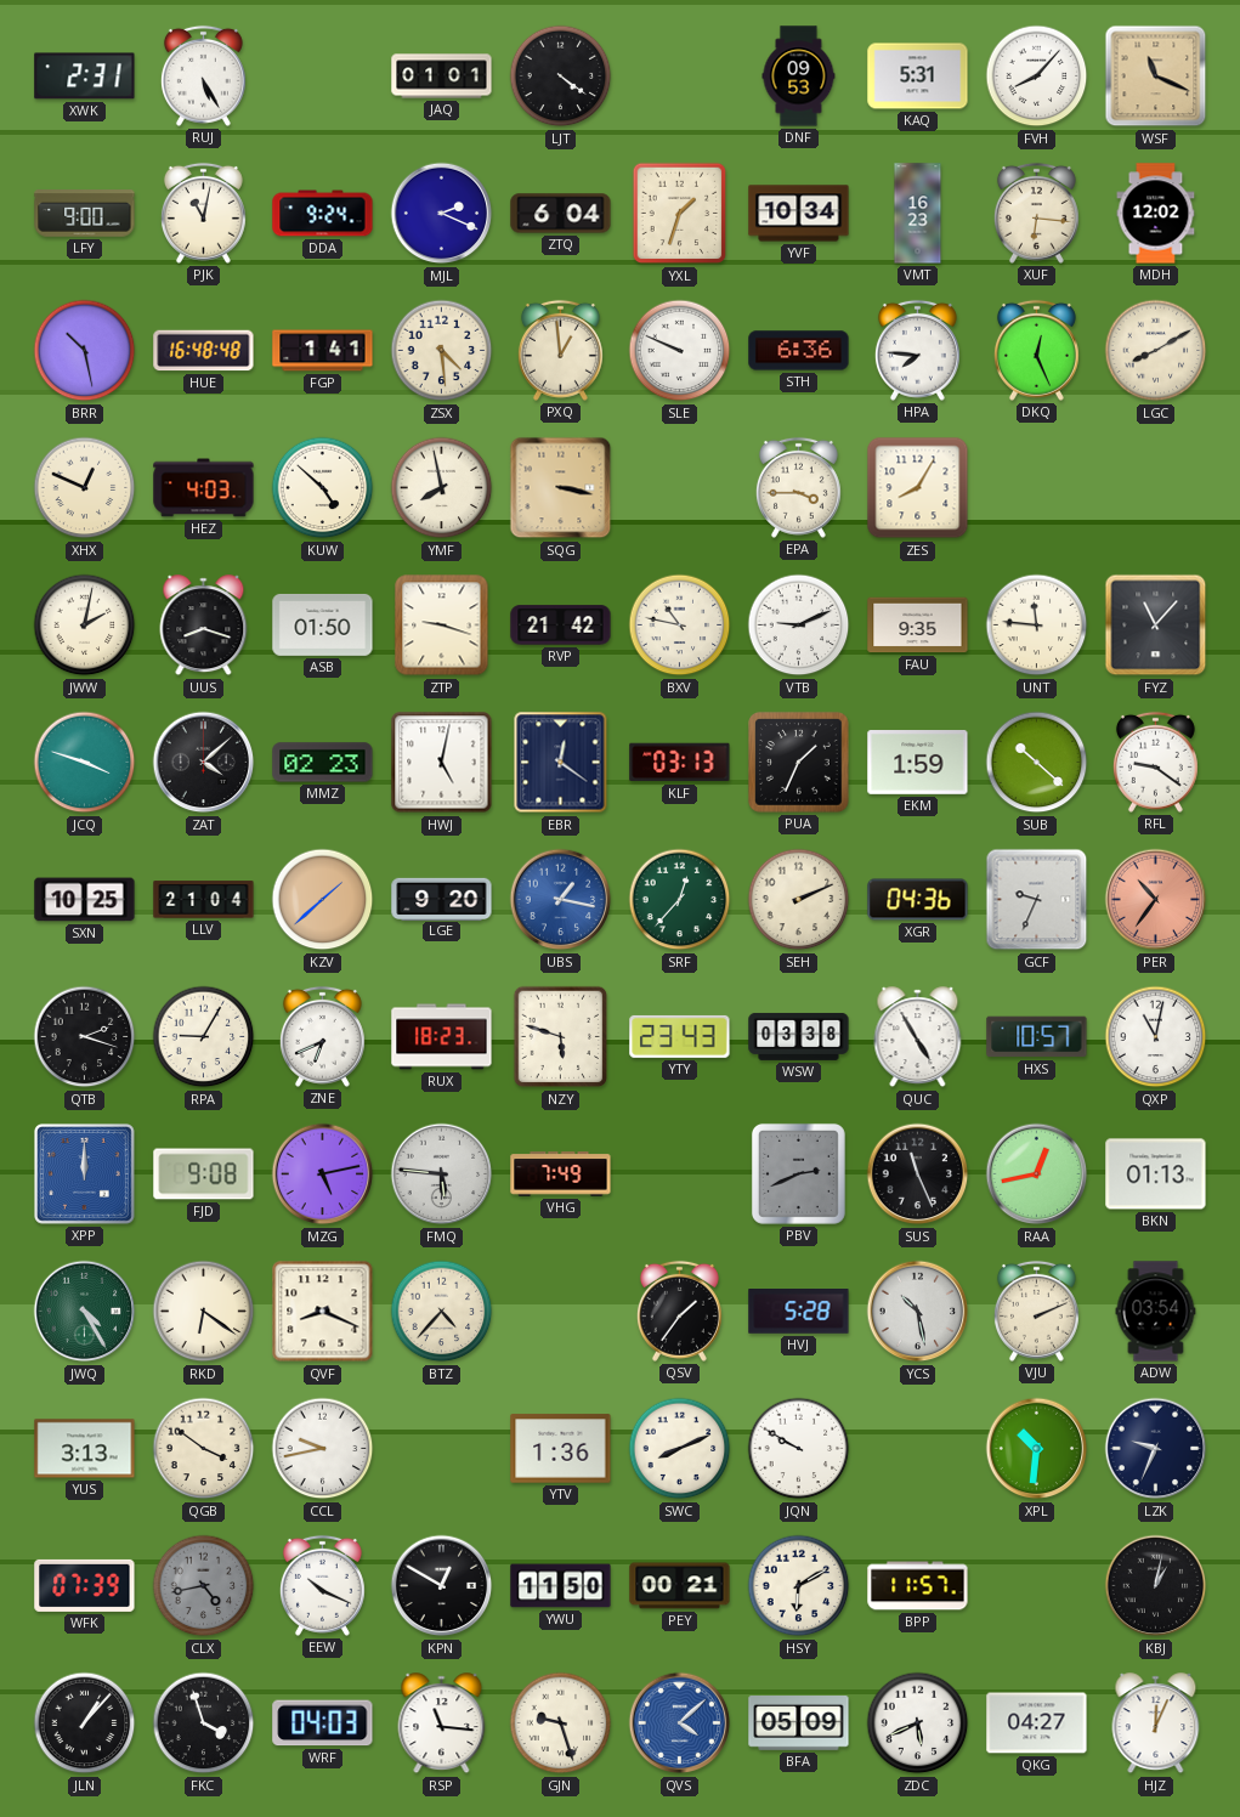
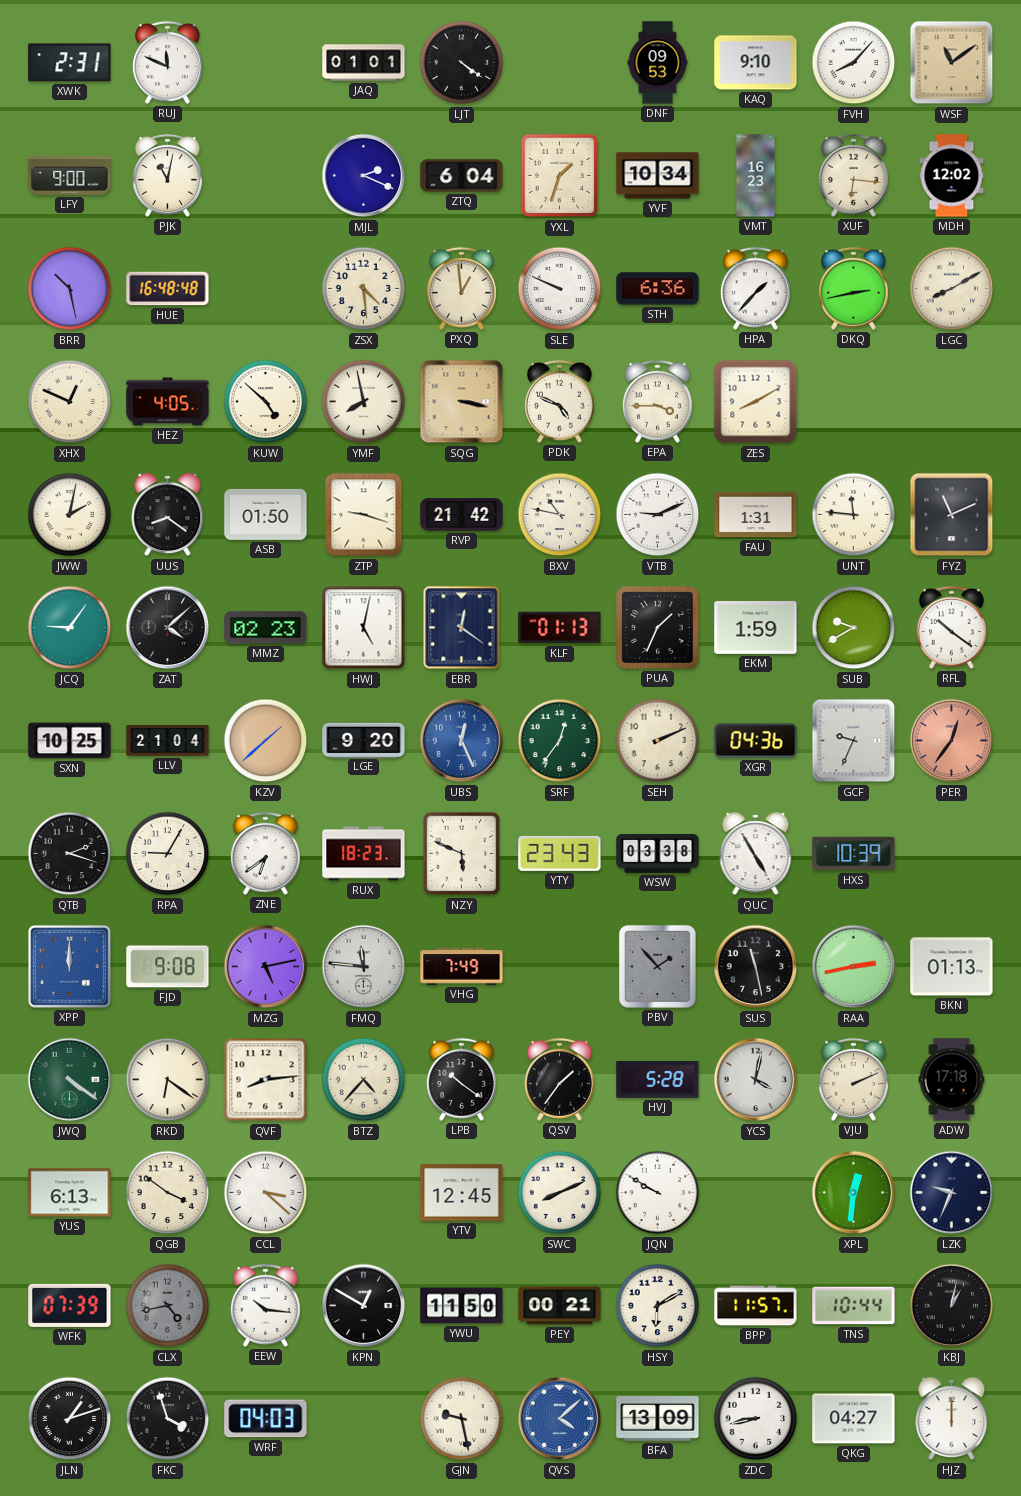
RUJ: 5:25 -> 11:49 (167, 62)
KAQ: 5:31 -> 9:10 (756, 63)
WSF: 11:19 -> 11:09 (952, 63)
DDA: 9:24 -> none (323, 214)
FGP: 1:41 -> none (323, 351)
HPA: 7:46 -> 1:37 (755, 288)
DKQ: 12:26 -> 2:43 (853, 288)
HEZ: 4:03 -> 4:05 (168, 402)
PDK: none -> 4:49 (559, 401)
ZES: 8:05 -> 8:10 (756, 402)
UUS: 8:18 -> 8:21 (168, 515)
FAU: 9:35 -> 1:31 (756, 515)
FYZ: 11:07 -> 11:11 (952, 515)
JCQ: 3:48 -> 9:06 (70, 628)
KLF: 03:13 -> 01:13 (560, 628)
SUB: 10:22 -> 9:40 (854, 628)
RFL: 9:21 -> 10:21 (951, 627)
UBS: 1:17 -> 12:26 (462, 741)
SRF: 12:37 -> 12:36 (560, 741)
PER: 10:36 -> 12:36 (952, 741)
ZNE: 6:41 -> 6:39 (265, 853)
NZY: 5:48 -> 5:49 (462, 854)
HXS: 10:57 -> 10:39 (854, 854)
QXP: 11:02 -> none (1156, 1037)
FMQ: 5:46 -> 11:46 (364, 967)
PBV: 2:41 -> 1:53 (657, 966)
SUS: 11:26 -> 11:28 (756, 967)
RAA: 12:43 -> 2:43 (854, 967)
JWQ: 4:25 -> 4:21 (70, 1080)
QVF: 8:19 -> 8:14 (266, 1080)
LPB: none -> 10:21 (461, 1079)
YCS: 10:28 -> 4:02 (756, 1080)
ADW: 03:54 -> 17:18 (952, 1080)
YUS: 3:13 -> 6:13 (70, 1193)
CCL: 9:43 -> 3:22 (266, 1193)
YTV: 1:36 -> 12:45 (462, 1193)
XPL: 10:31 -> 12:31 (854, 1193)
EEW: 10:19 -> 10:16 (265, 1305)
TNS: none -> 10:44 (854, 1306)
JLN: 1:07 -> 1:12 (70, 1419)
RSP: 11:16 -> none (442, 1723)
GJN: 9:27 -> 9:28 (462, 1419)
BFA: 05:09 -> 13:09 (658, 1419)
ZDC: 5:41 -> 8:43 (756, 1419)
HJZ: 12:04 -> 12:00 (952, 1419)
